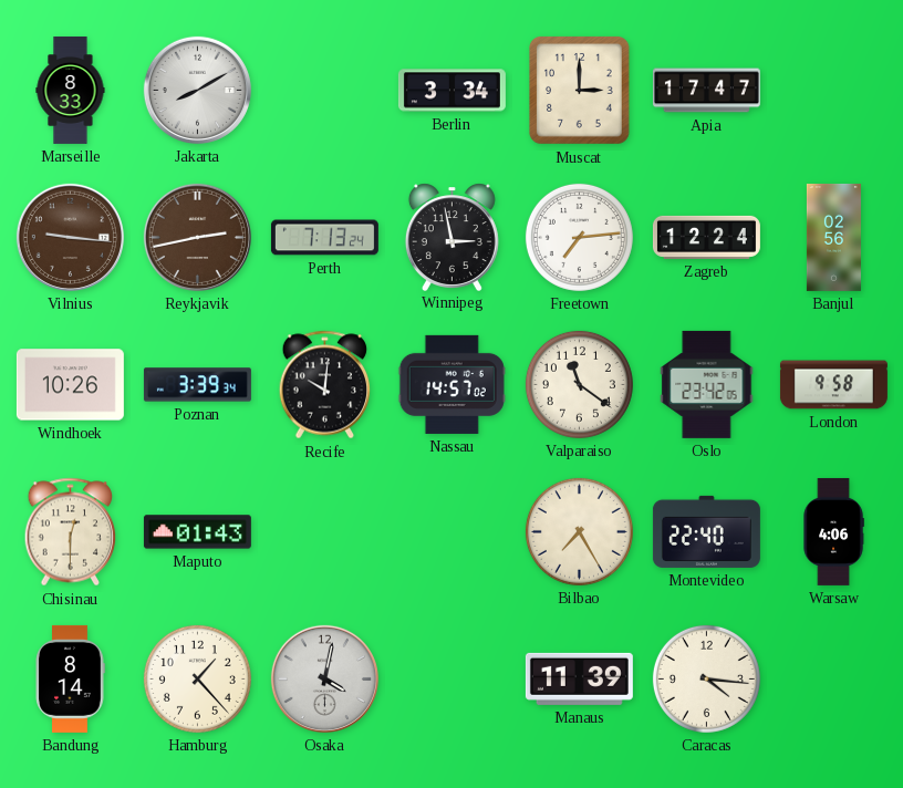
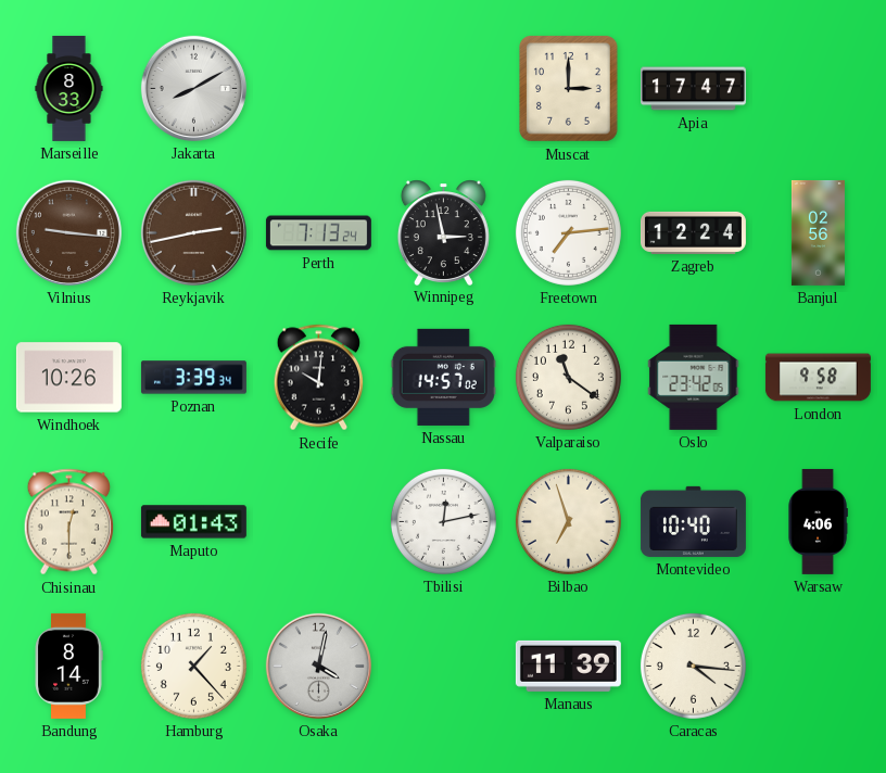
Berlin: 3:34 -> none (451, 91)
Tbilisi: none -> 12:13 (443, 521)
Bilbao: 7:25 -> 6:57 (568, 521)
Montevideo: 22:40 -> 10:40 (693, 521)
